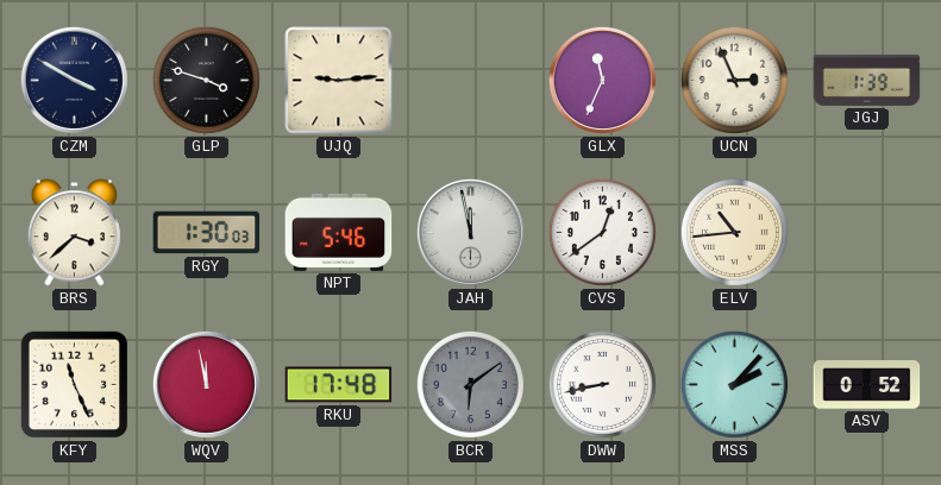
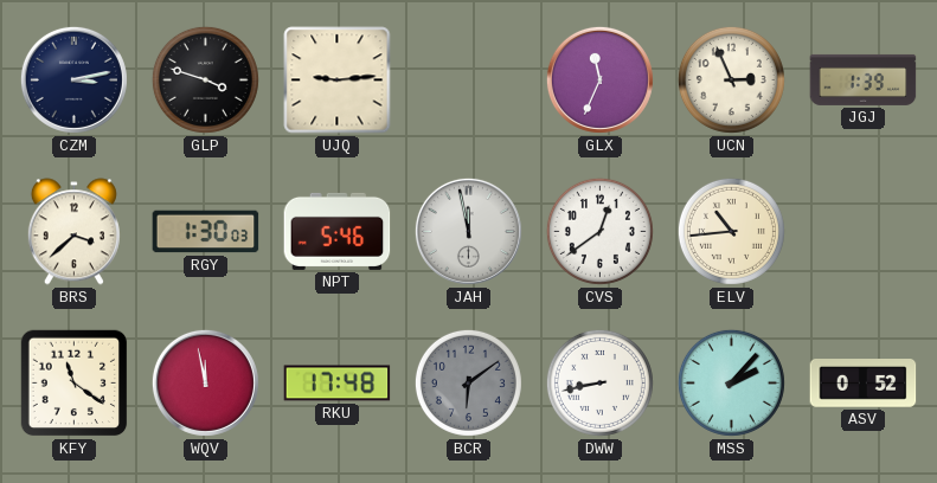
CZM: 3:50 -> 3:13 (73, 79)
KFY: 11:26 -> 11:21 (75, 384)
